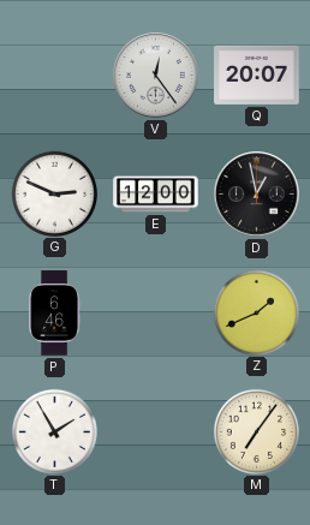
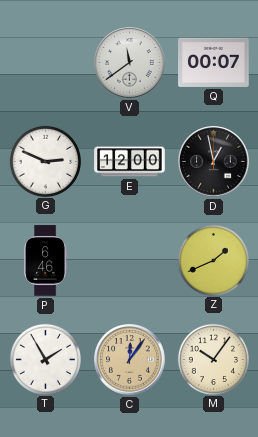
V: 12:24 -> 11:39 (130, 63)
Q: 20:07 -> 00:07 (214, 62)
C: none -> 12:06 (130, 360)
M: 7:06 -> 10:06 (213, 359)
